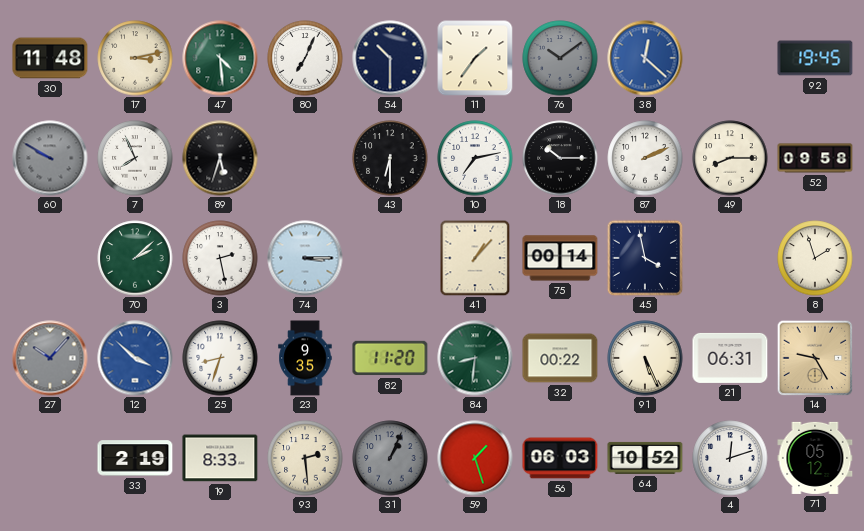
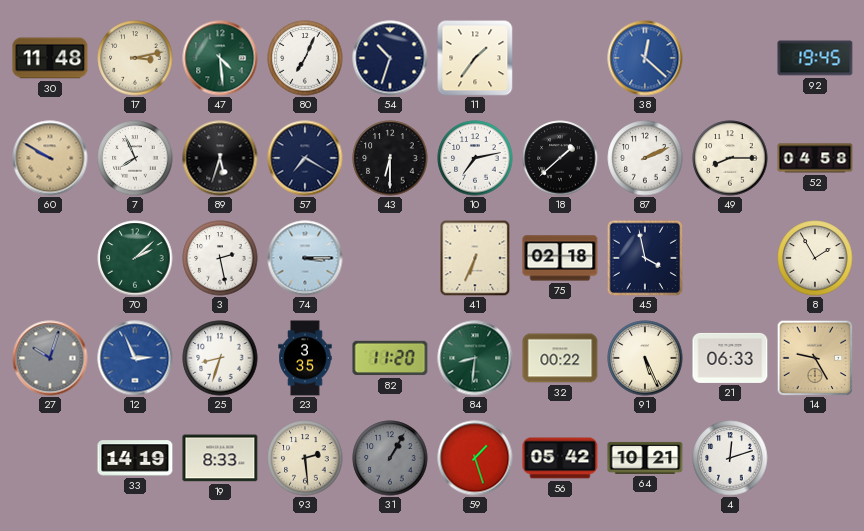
54: 10:30 -> 10:33 (390, 58)
76: 10:09 -> none (560, 58)
60 dial: grey -> champagne (50, 158)
57: none -> 7:20 (305, 158)
18: 10:15 -> 1:38 (560, 158)
52: 09:58 -> 04:58 (815, 158)
41: 1:07 -> 6:34 (475, 258)
75: 00:14 -> 02:18 (560, 258)
8: 1:57 -> 1:55 (815, 258)
27: 10:07 -> 10:03 (50, 358)
12: 3:52 -> 2:56 (135, 358)
23: 9:35 -> 3:35 (305, 358)
21: 06:31 -> 06:33 (730, 358)
33: 2:19 -> 14:19 (135, 458)
31: 1:04 -> 1:05 (390, 458)
56: 06:03 -> 05:42 (560, 458)
64: 10:52 -> 10:21 (645, 458)
71: 05:12 -> none (815, 458)
